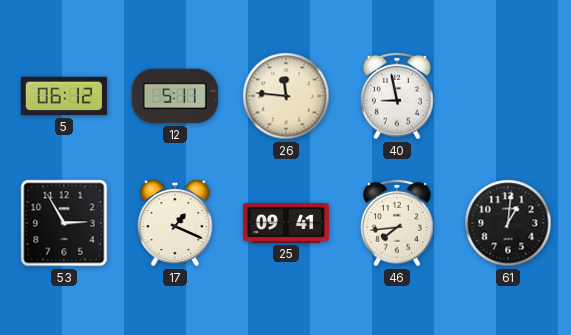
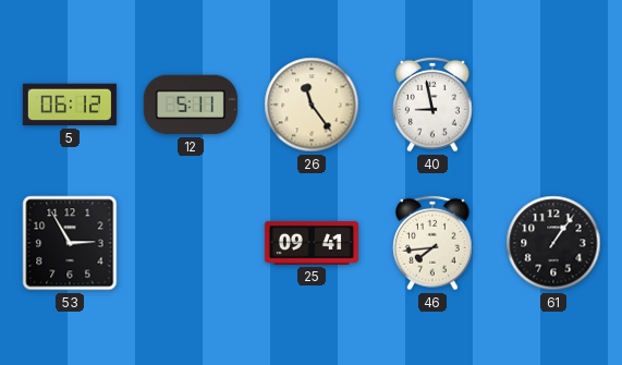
26: 11:46 -> 11:24 (312, 105)
17: 1:19 -> none (175, 223)
61: 1:01 -> 1:06 (553, 243)
